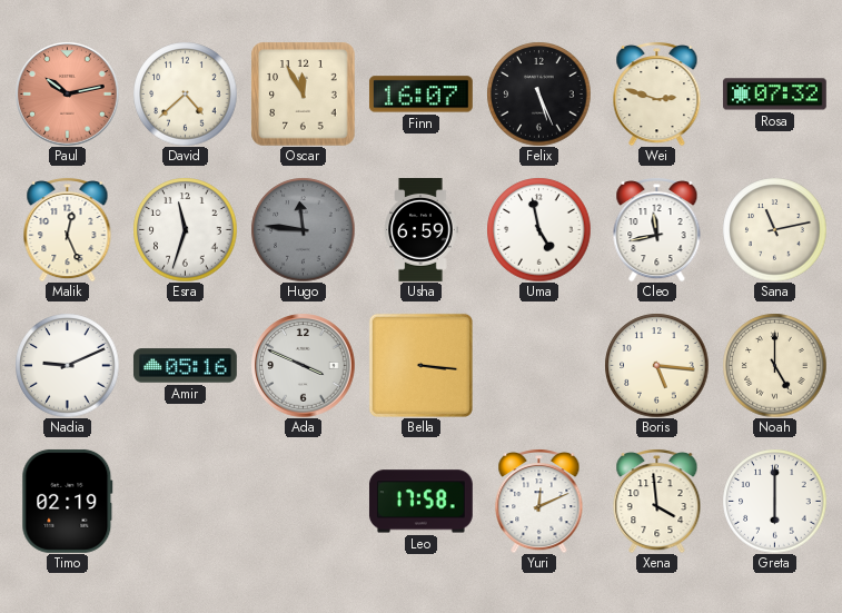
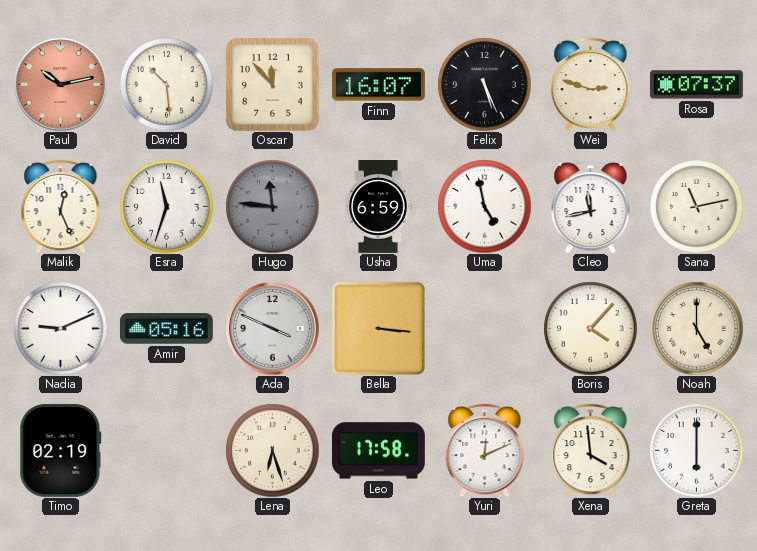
David: 4:38 -> 10:29 (166, 84)
Oscar: 11:55 -> 11:53 (272, 84)
Rosa: 07:32 -> 07:37 (696, 85)
Boris: 5:16 -> 4:07 (590, 328)
Lena: none -> 6:27 (272, 450)
